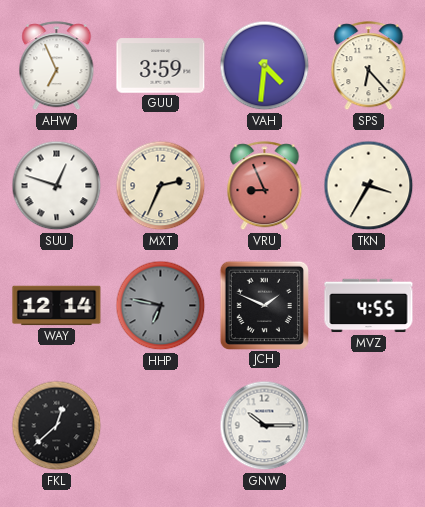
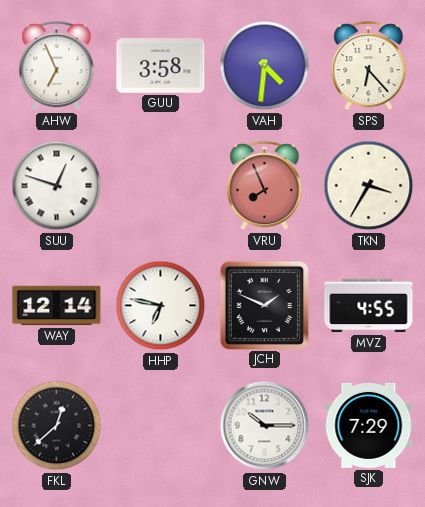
GUU: 3:59 -> 3:58 (161, 66)
MXT: 2:34 -> none (161, 186)
VRU: 8:56 -> 7:56 (265, 186)
HHP dial: grey -> white (161, 306)
SJK: none -> 7:29 (369, 425)
